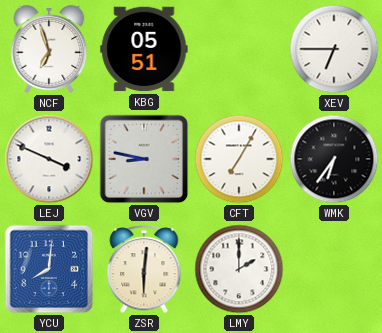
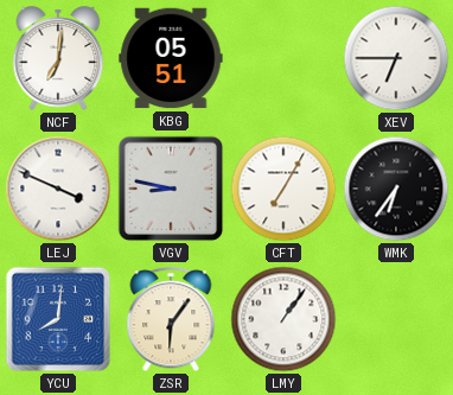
NCF: 6:57 -> 7:01 (58, 58)
ZSR: 6:01 -> 6:06 (171, 320)
LMY: 2:00 -> 1:06 (283, 319)
